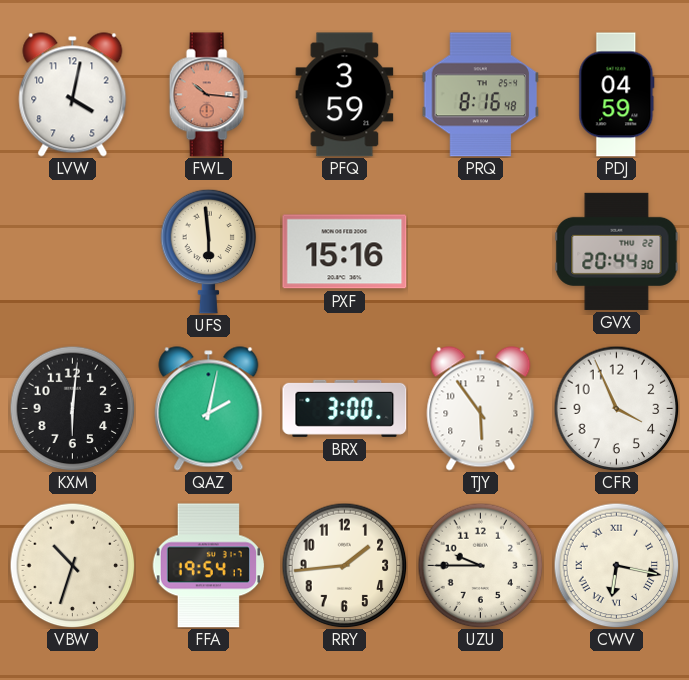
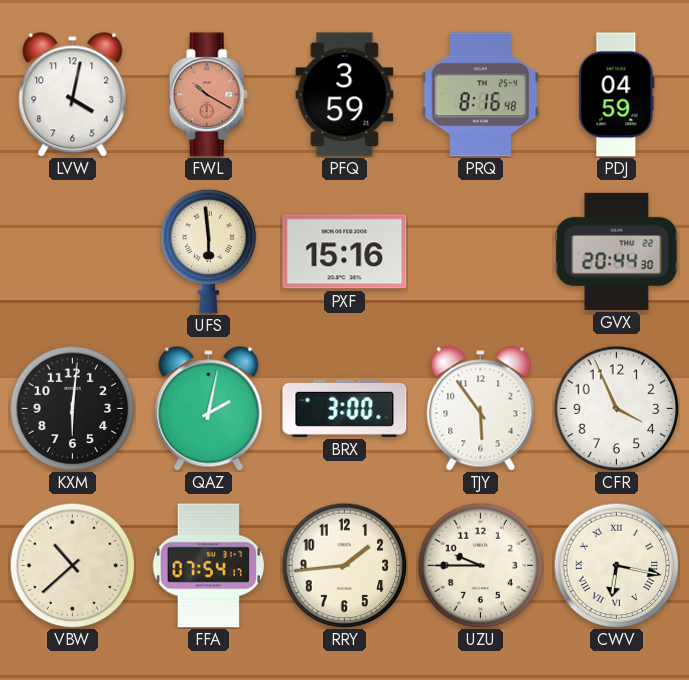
FWL: 10:16 -> 10:20 (208, 95)
VBW: 10:33 -> 10:38 (72, 565)
FFA: 19:54 -> 07:54 (209, 566)
